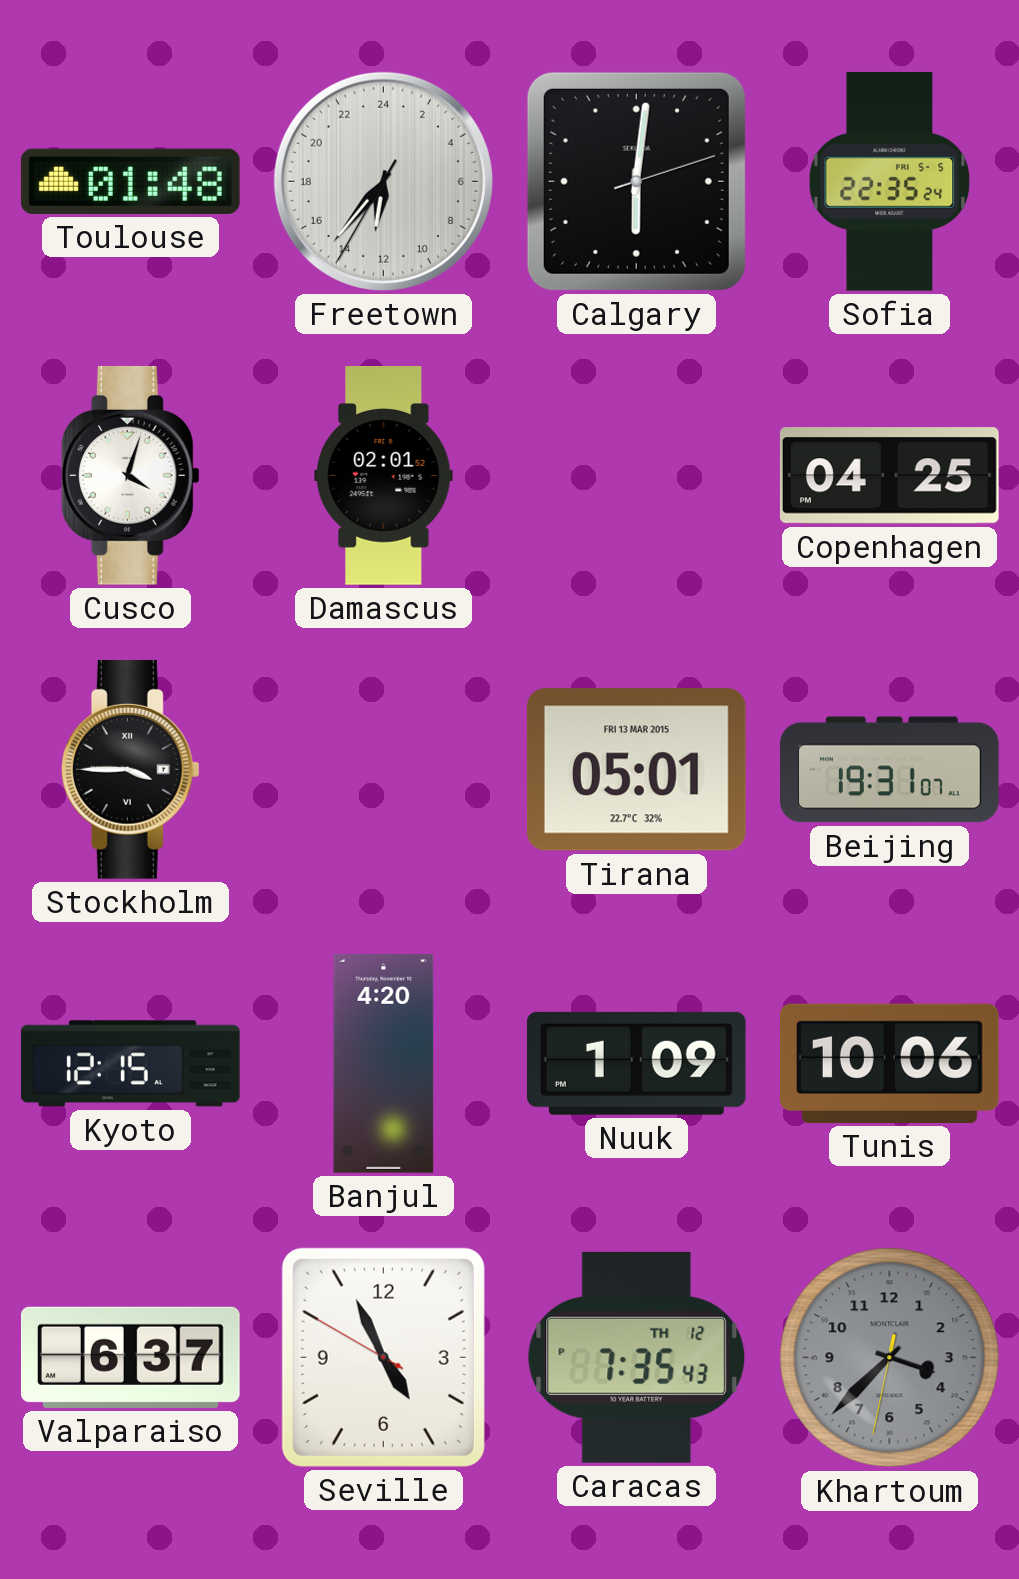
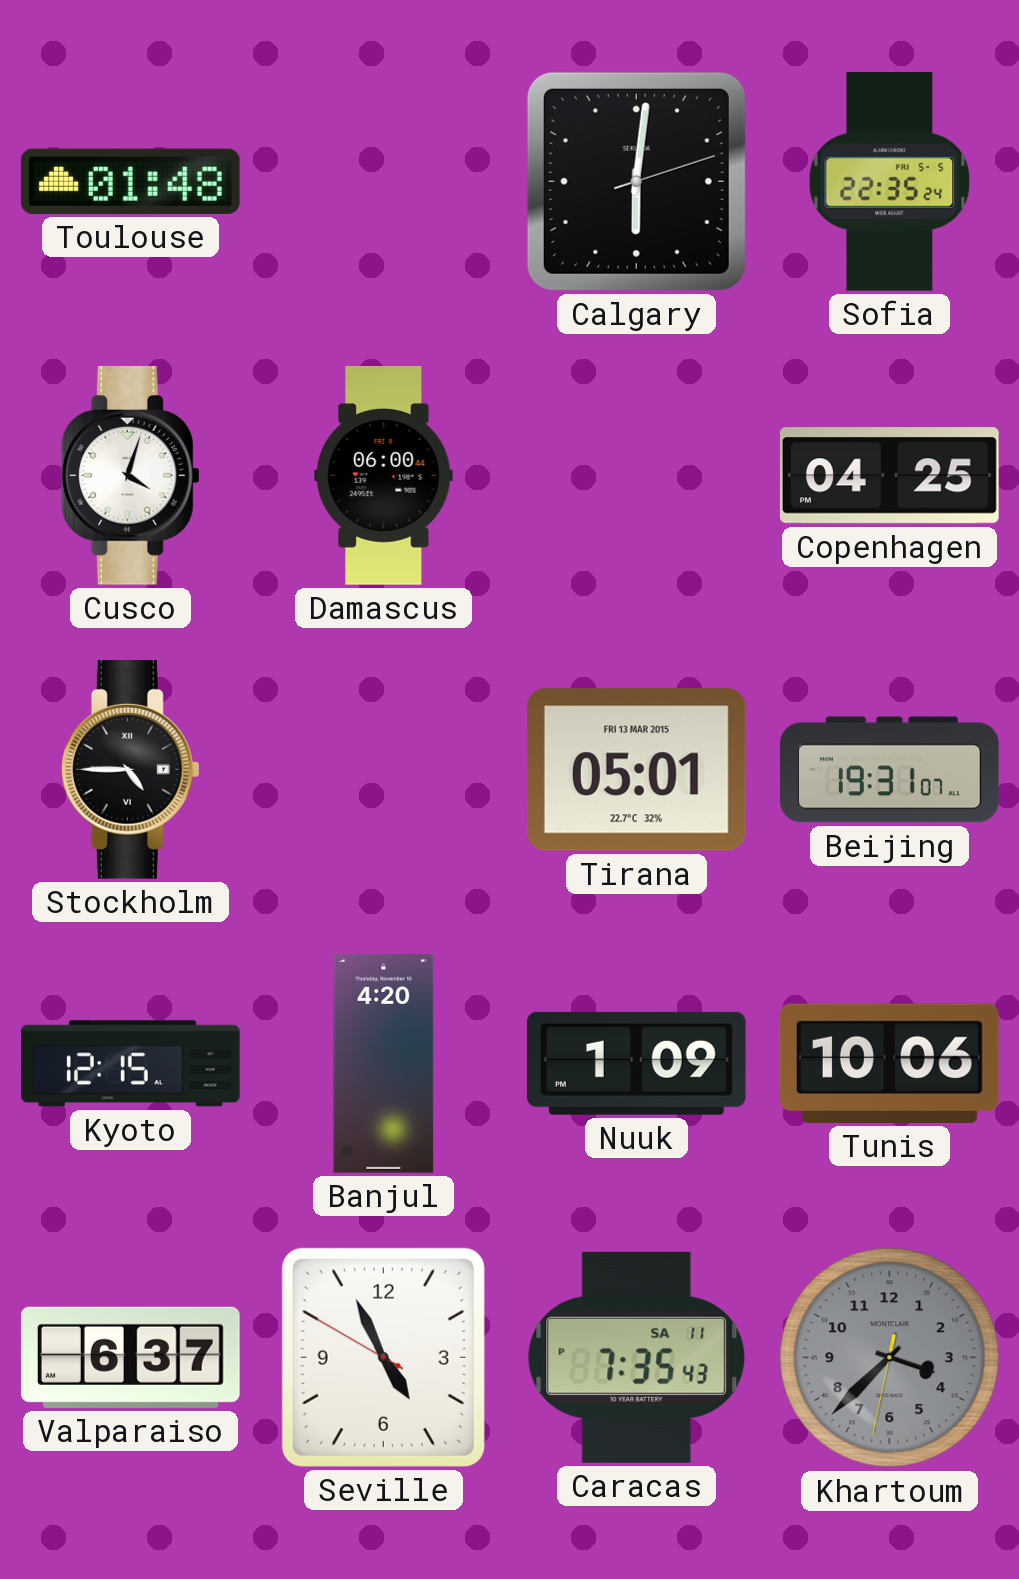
Freetown: 12:36 -> none (383, 181)
Damascus: 02:01 -> 06:00 (384, 476)
Stockholm: 3:45 -> 4:45 (130, 769)
Caracas date: TH 12 -> SA 11 (637, 1357)
